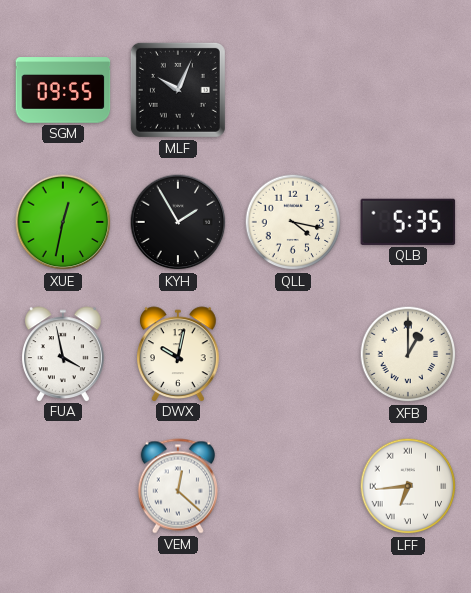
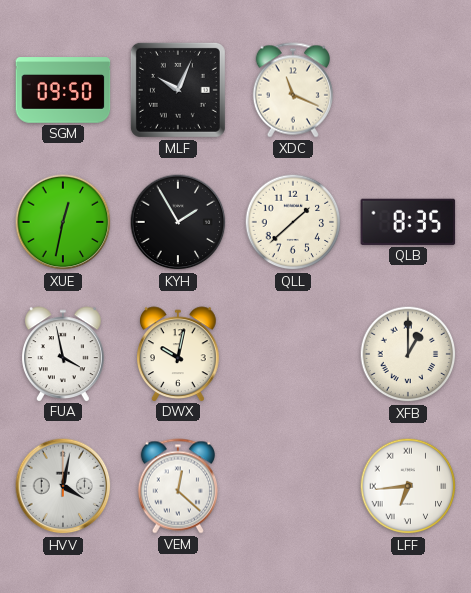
SGM: 09:55 -> 09:50 (63, 90)
XDC: none -> 11:19 (293, 90)
QLL: 4:17 -> 1:38 (293, 222)
QLB: 5:35 -> 8:35 (408, 222)
HVV: none -> 4:02 (63, 486)
